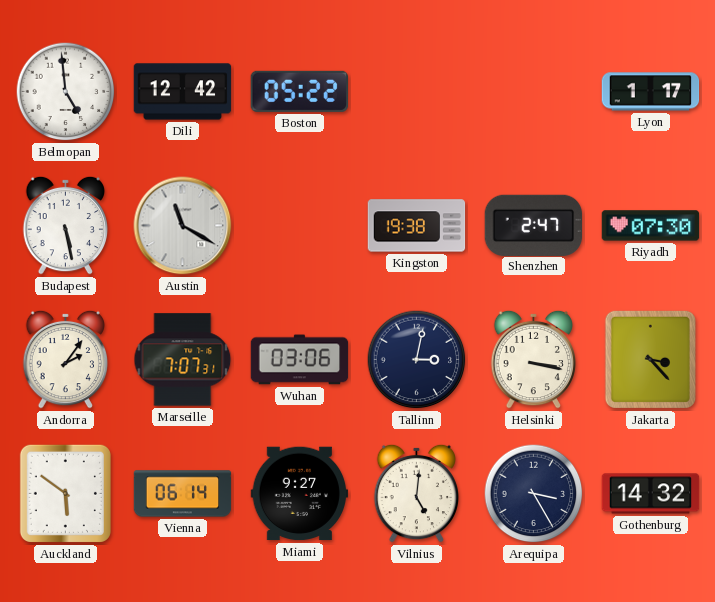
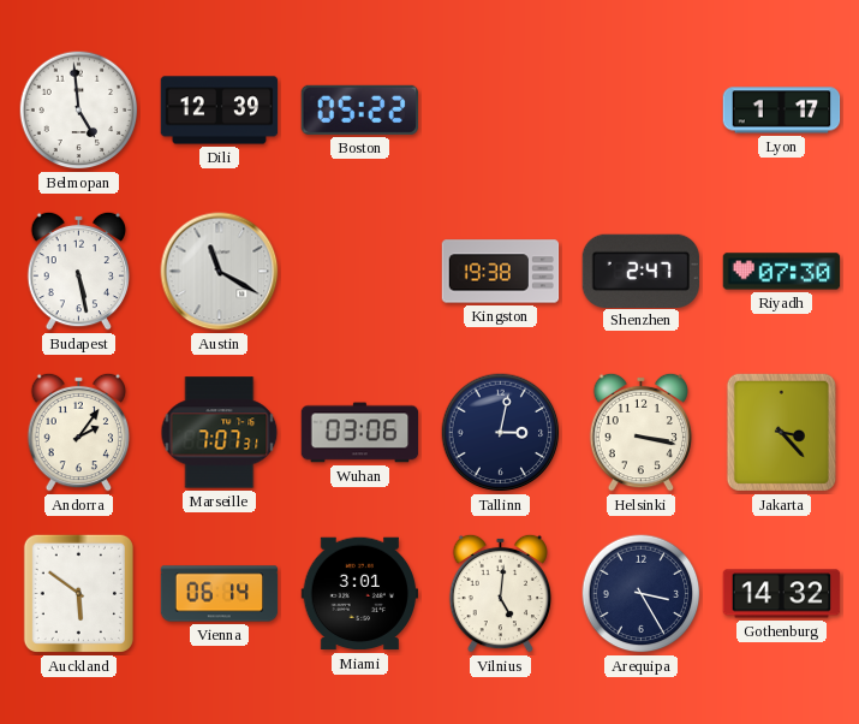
Dili: 12:42 -> 12:39 (220, 111)
Miami: 9:27 -> 3:01 (360, 594)
